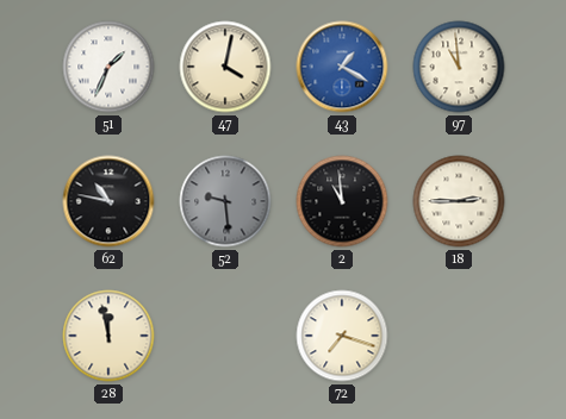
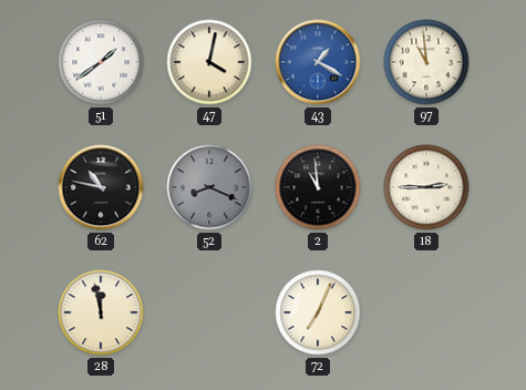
51: 1:34 -> 1:39 (101, 62)
52: 9:29 -> 8:19 (209, 187)
72: 7:18 -> 7:04 (318, 312)
